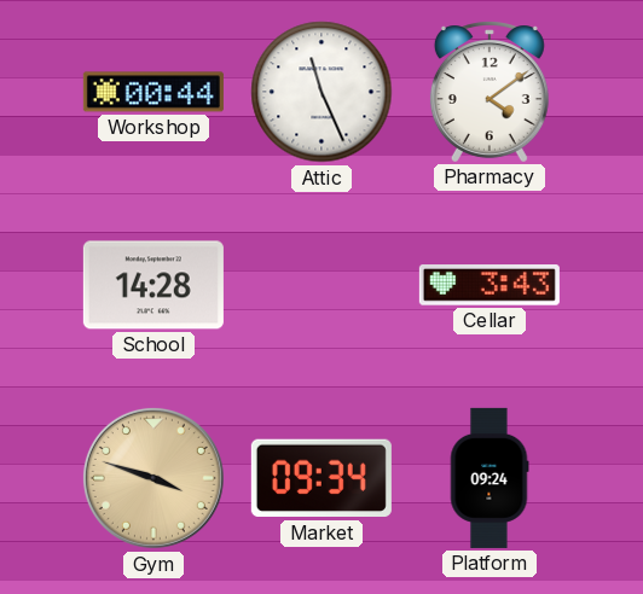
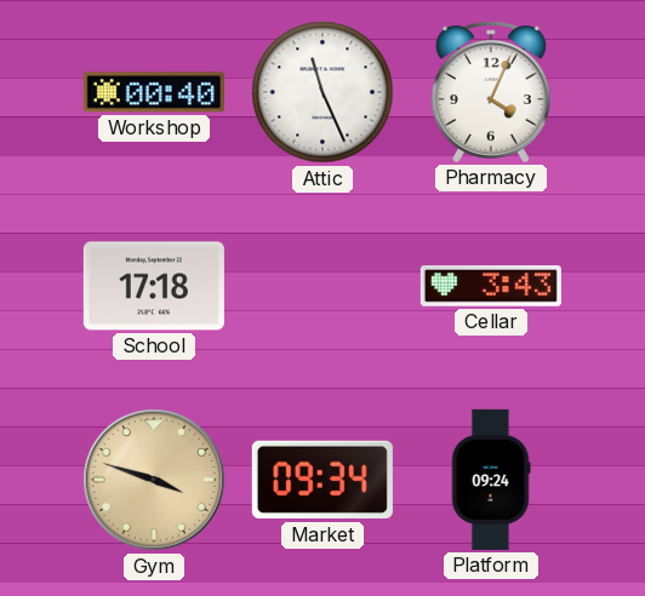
Workshop: 00:44 -> 00:40 (154, 92)
Pharmacy: 4:09 -> 4:04 (491, 92)
School: 14:28 -> 17:18 (154, 286)
